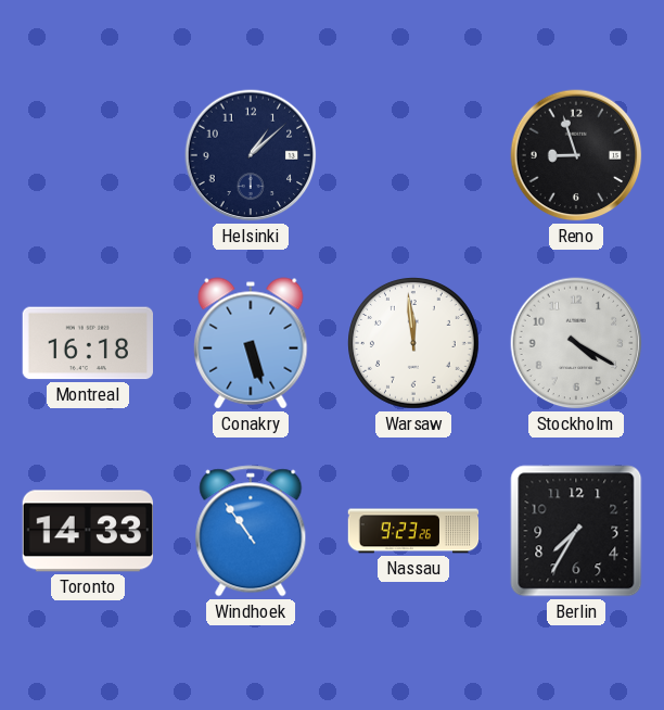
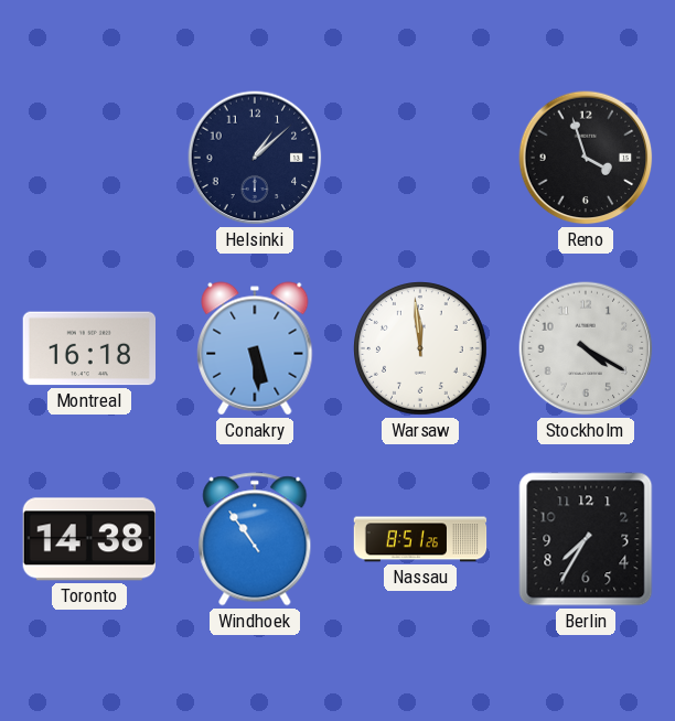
Reno: 8:57 -> 3:57 (586, 158)
Conakry: 5:27 -> 5:29 (255, 348)
Toronto: 14:33 -> 14:38 (88, 539)
Nassau: 9:23 -> 8:51 (420, 539)
